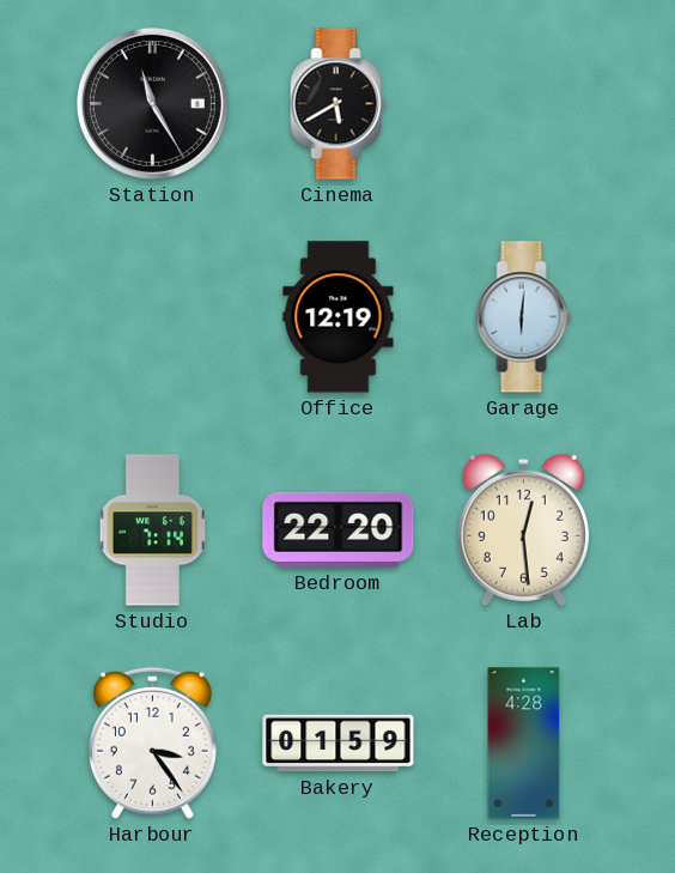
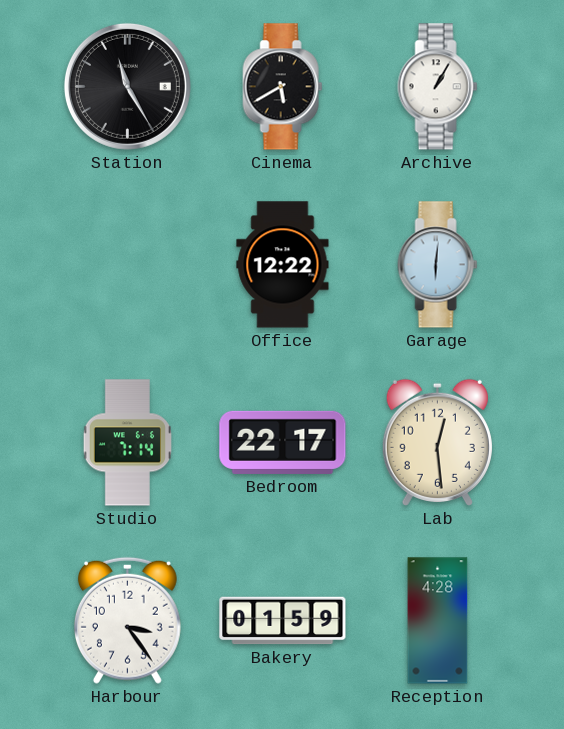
Archive: none -> 1:05 (438, 87)
Office: 12:19 -> 12:22 (283, 265)
Bedroom: 22:20 -> 22:17 (283, 442)
